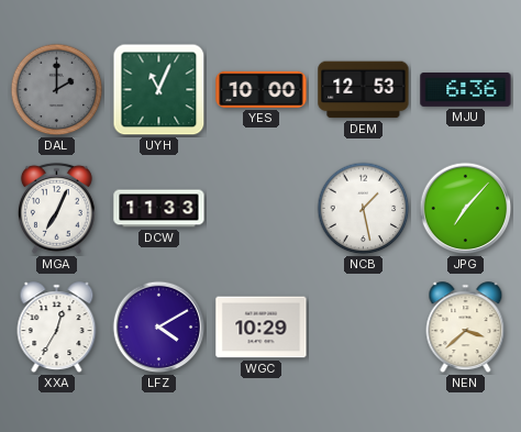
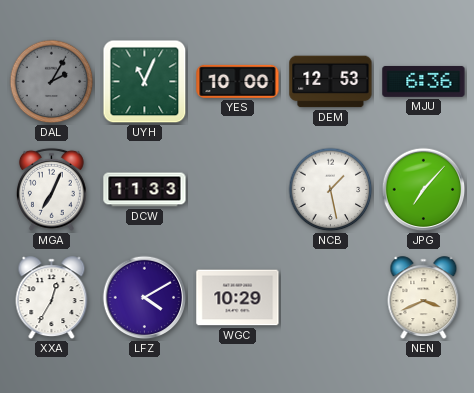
DAL: 2:00 -> 2:05 (52, 82)
NEN: 3:38 -> 3:41 (424, 298)
